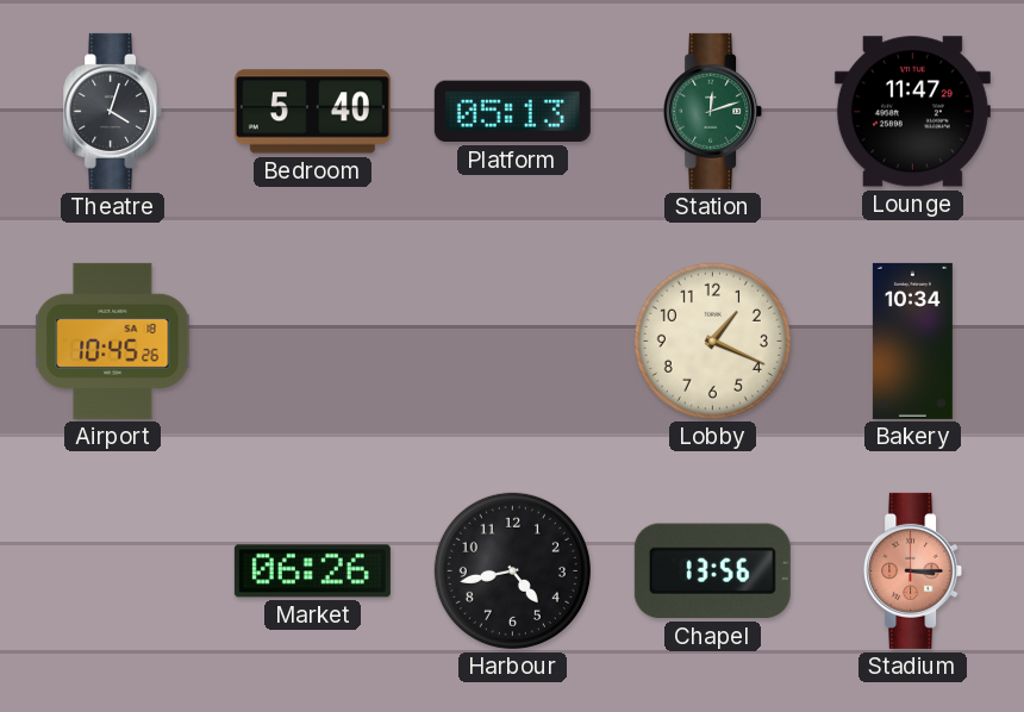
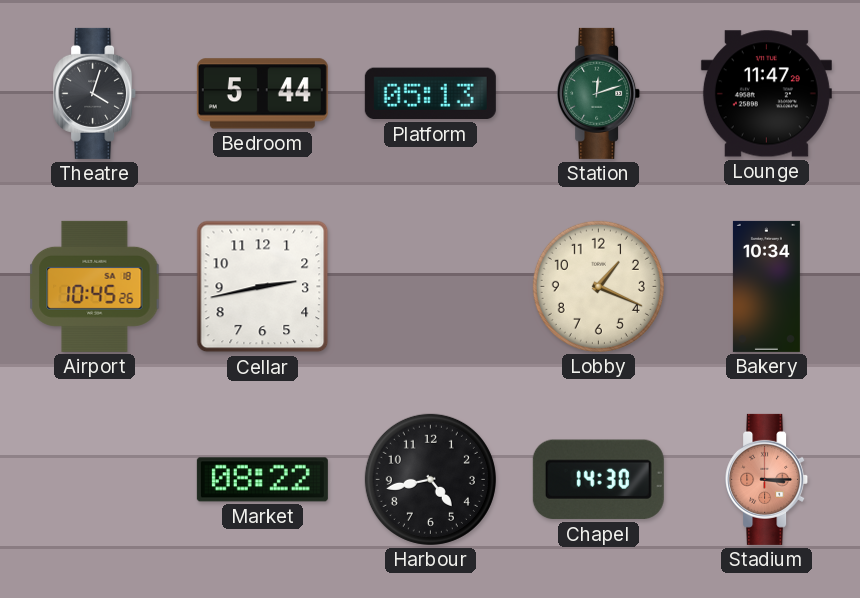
Bedroom: 5:40 -> 5:44 (262, 94)
Cellar: none -> 2:43 (263, 287)
Market: 06:26 -> 08:22 (262, 480)
Chapel: 13:56 -> 14:30 (598, 480)
